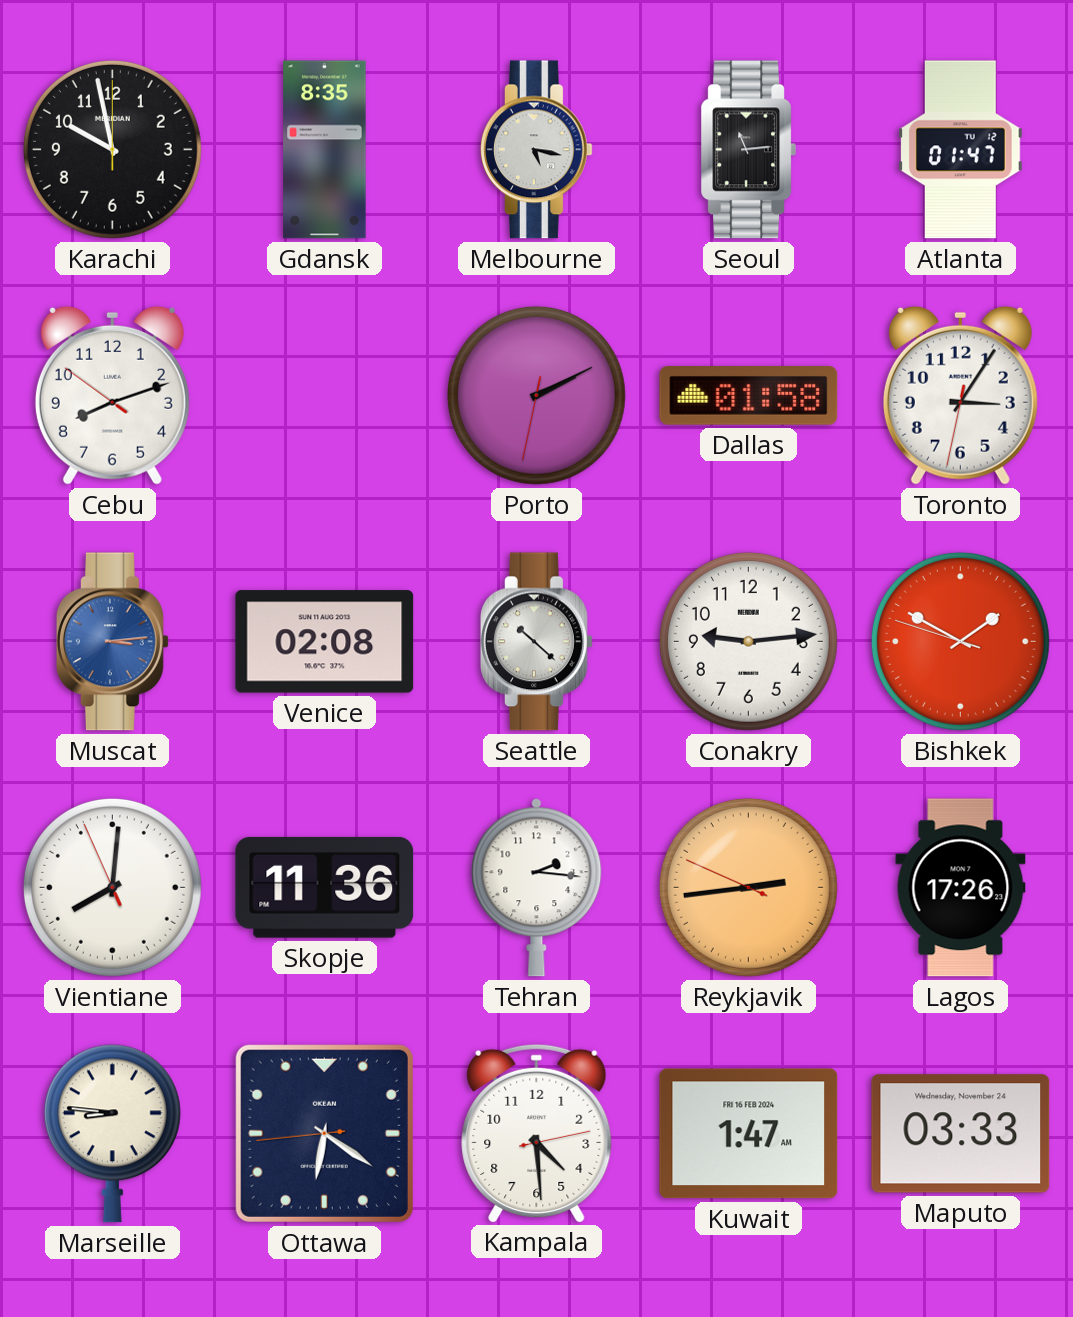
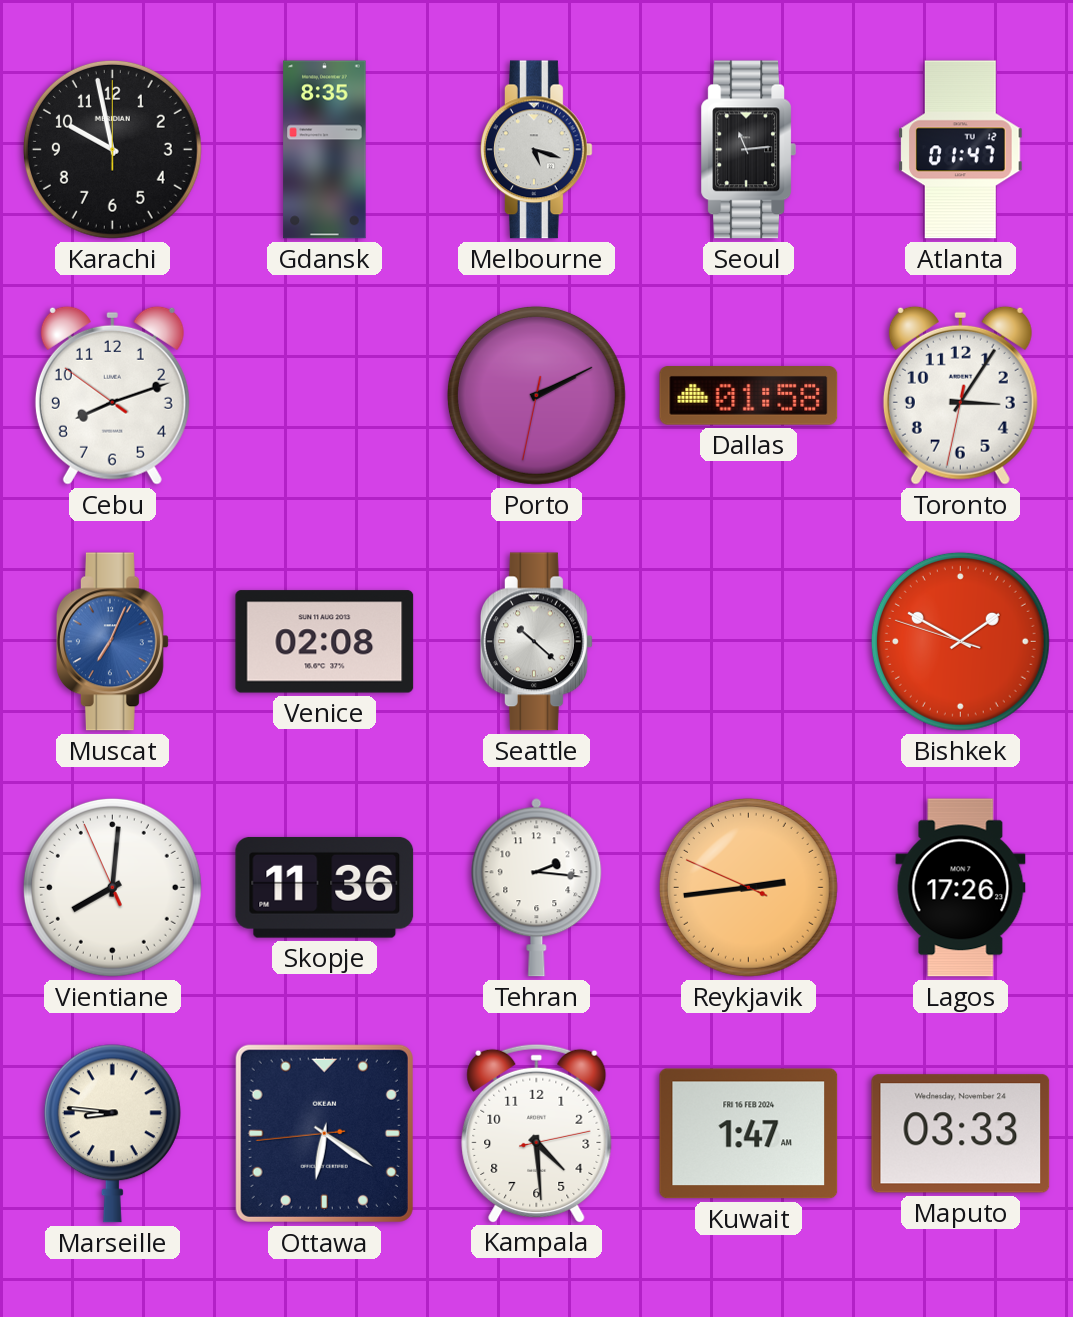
Melbourne: 5:17 -> 5:18 (537, 150)
Muscat: 3:14 -> 7:04 (113, 642)
Conakry: 9:14 -> none (748, 641)
